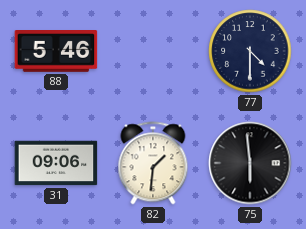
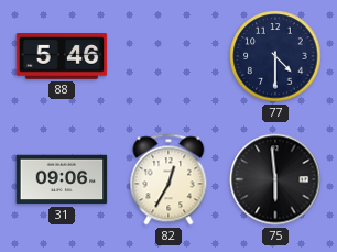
82: 1:31 -> 12:35 (168, 179)
